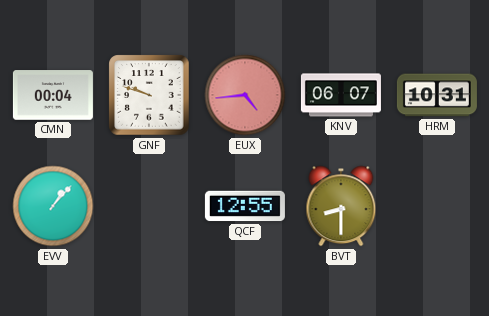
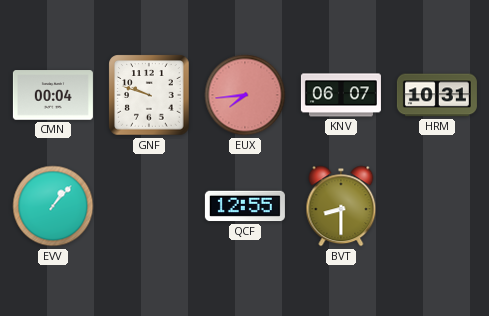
EUX: 4:44 -> 7:44 (245, 95)
